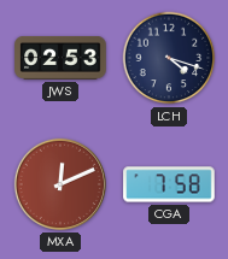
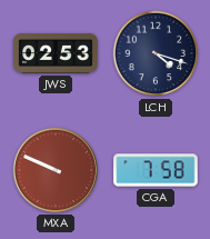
MXA: 12:11 -> 9:49 (56, 170)
